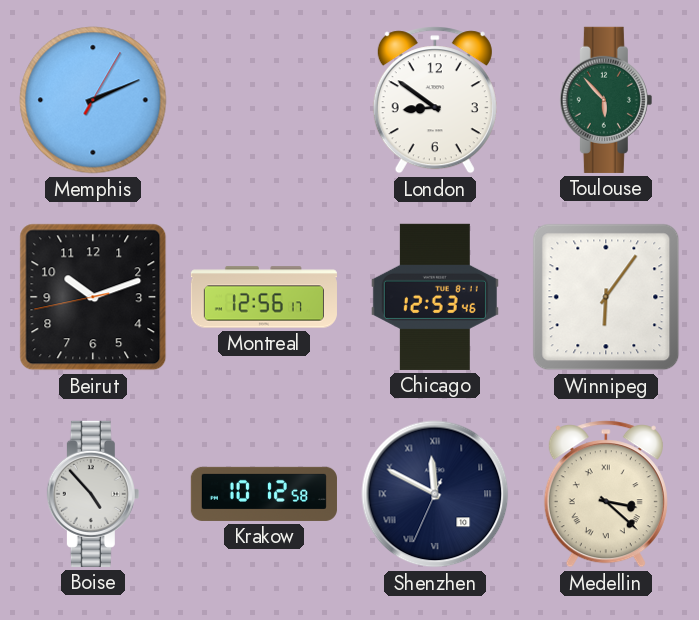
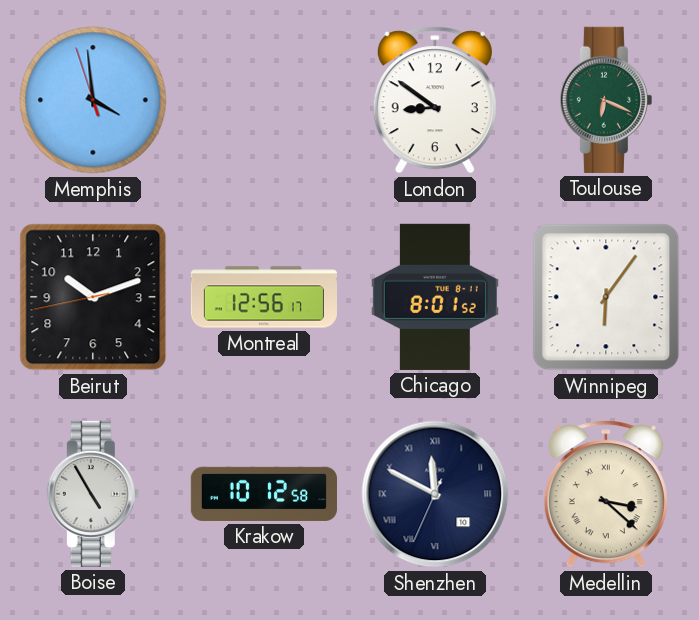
Memphis: 2:11 -> 3:58 (93, 100)
Toulouse: 5:53 -> 6:19 (606, 100)
Chicago: 12:53 -> 8:01 (435, 297)
Boise: 4:53 -> 4:55 (93, 494)
